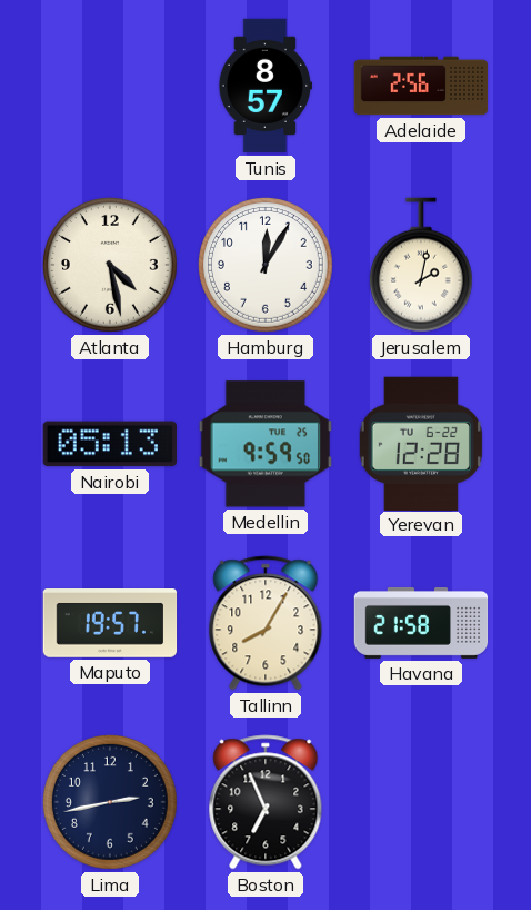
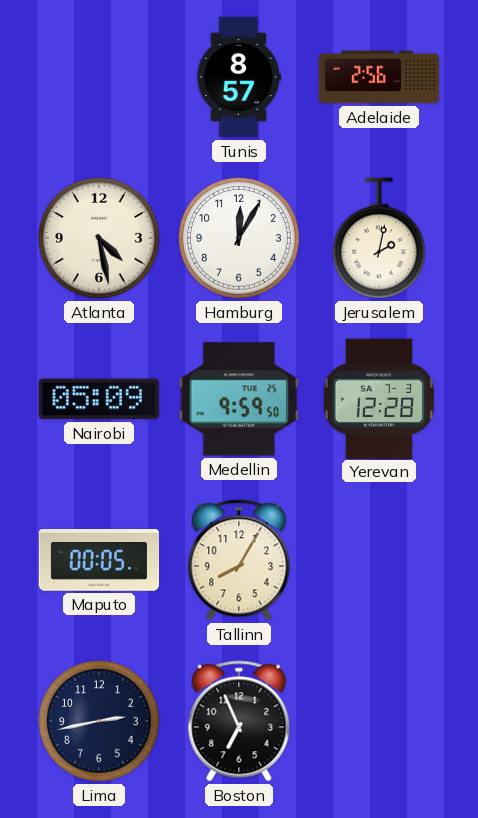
Nairobi: 05:13 -> 05:09 (98, 399)
Yerevan date: TU 6-22 -> SA 7-3 (379, 398)
Maputo: 19:57 -> 00:05 (99, 561)
Havana: 21:58 -> none (421, 623)
